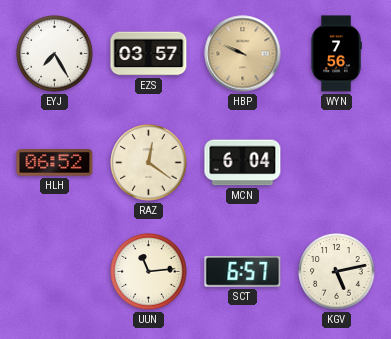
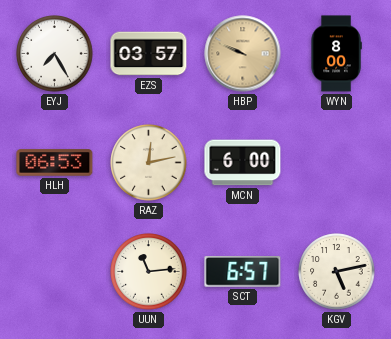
WYN: 7:56 -> 8:00 (336, 54)
HLH: 06:52 -> 06:53 (55, 163)
RAZ: 12:21 -> 12:13 (149, 163)
MCN: 6:04 -> 6:00 (243, 163)
